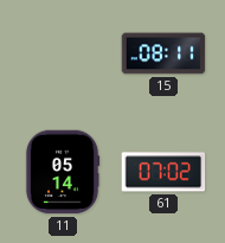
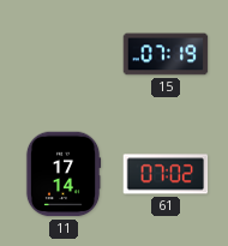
15: 08:11 -> 07:19 (166, 54)
11: 05:14 -> 17:14 (64, 174)
